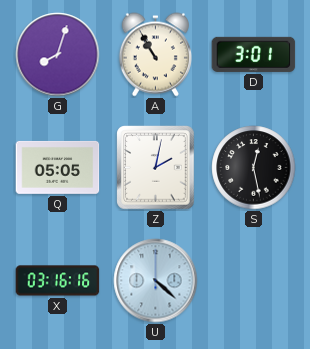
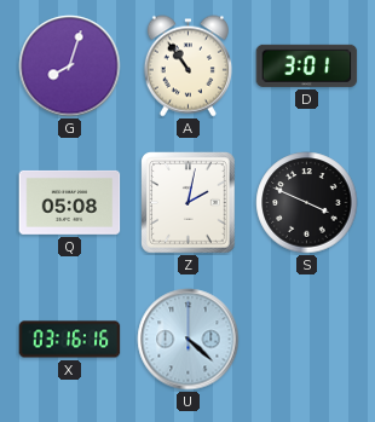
A: 10:55 -> 10:54 (187, 67)
Q: 05:05 -> 05:08 (70, 202)
S: 12:28 -> 3:49 (307, 203)
